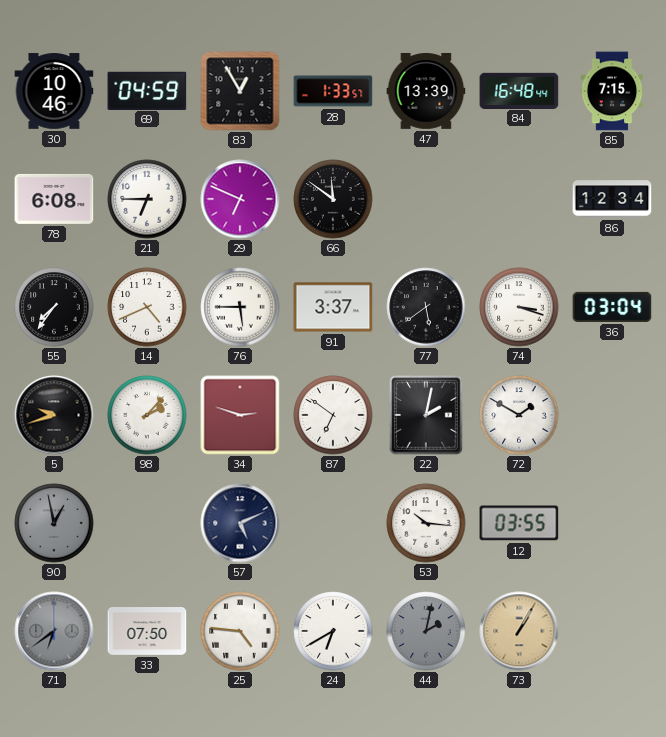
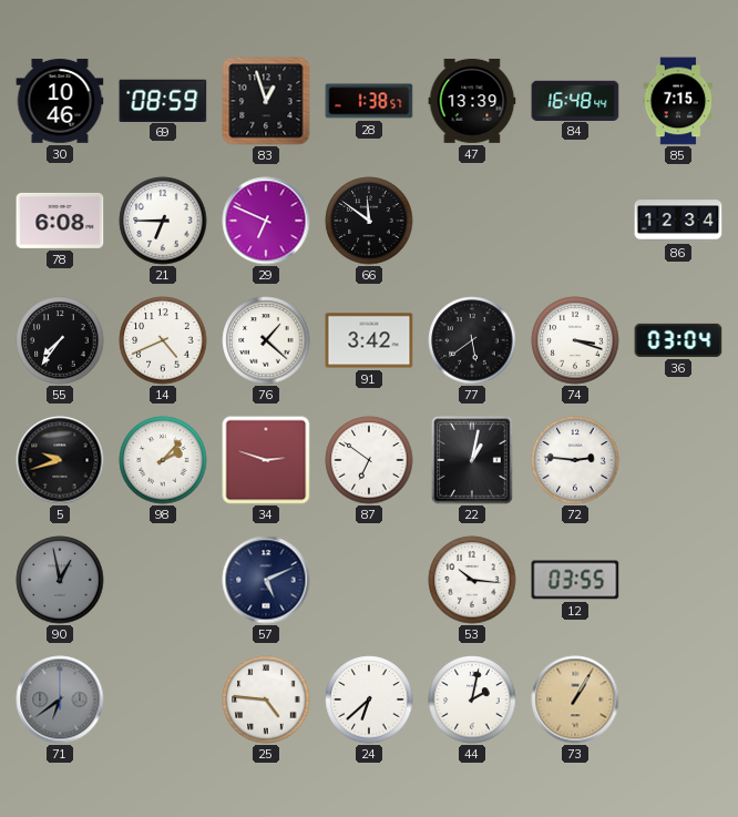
69: 04:59 -> 08:59 (163, 100)
83: 12:55 -> 12:57 (266, 101)
28: 1:33 -> 1:38 (369, 101)
76: 5:45 -> 1:22 (266, 340)
91: 3:37 -> 3:42 (369, 340)
22: 2:02 -> 1:02 (472, 460)
72: 1:50 -> 2:46 (575, 460)
33: 07:50 -> none (147, 632)
24: 6:40 -> 6:38 (369, 699)
44 dial: grey -> white (472, 699)
